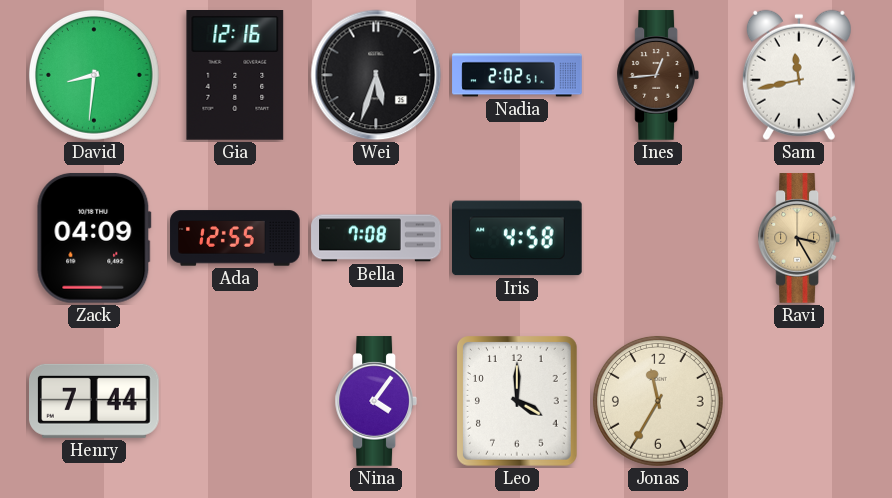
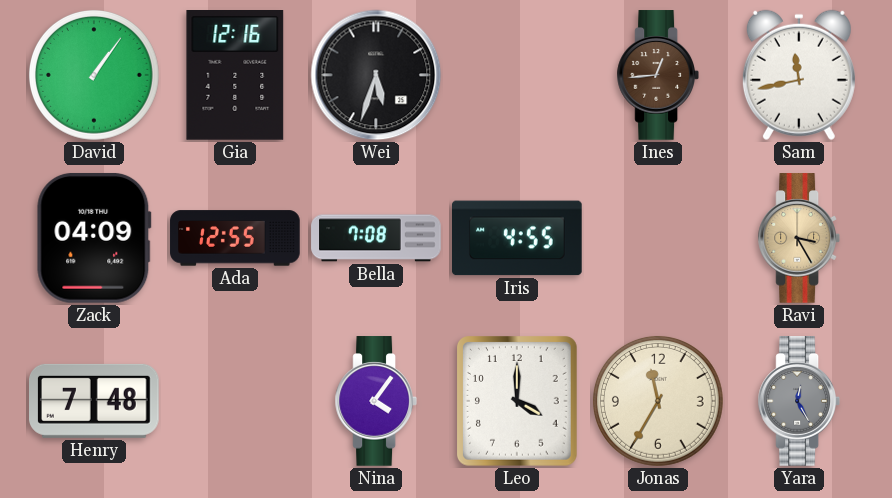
David: 8:31 -> 1:06 (94, 75)
Nadia: 2:02 -> none (517, 75)
Iris: 4:58 -> 4:55 (518, 238)
Henry: 7:44 -> 7:48 (95, 401)
Yara: none -> 12:25 (798, 401)
